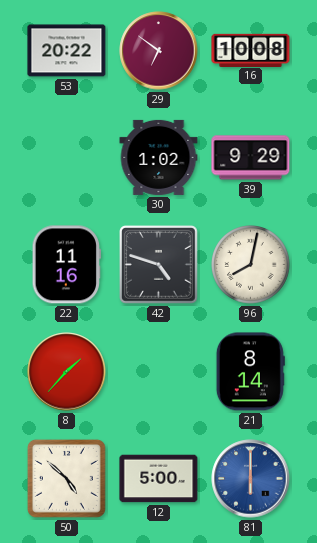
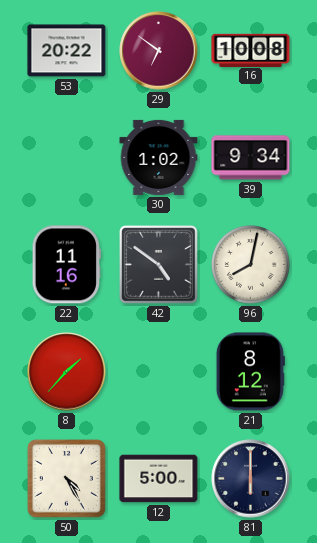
39: 9:29 -> 9:34 (251, 158)
42: 4:48 -> 4:51 (159, 265)
21: 8:14 -> 8:12 (250, 372)
50: 4:52 -> 4:25 (66, 478)
81 dial: blue -> navy (251, 479)
